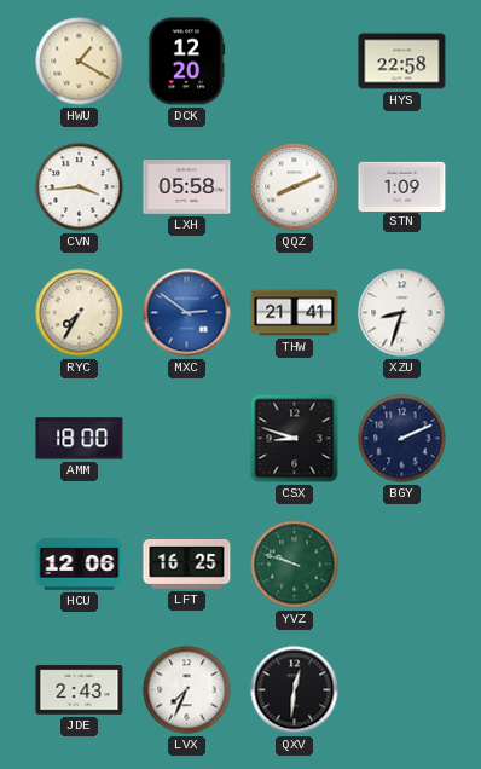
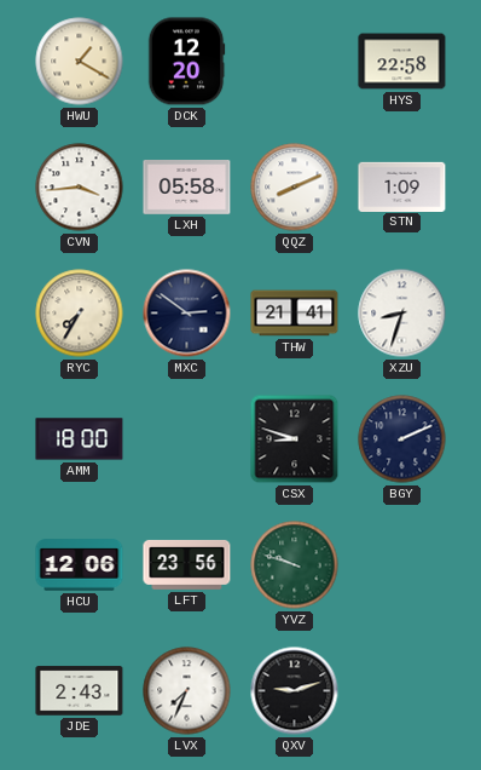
MXC dial: blue -> navy (187, 314)
LFT: 16:25 -> 23:56 (187, 564)
QXV: 12:31 -> 9:12 (295, 691)
